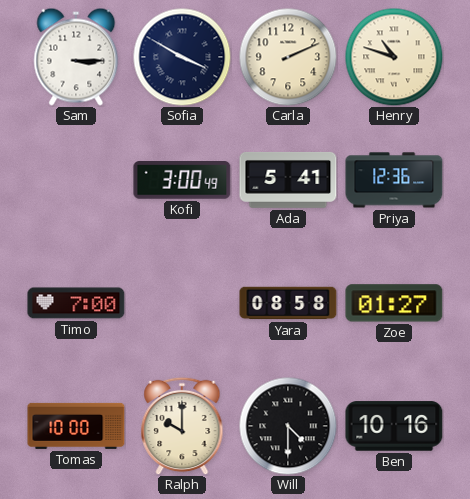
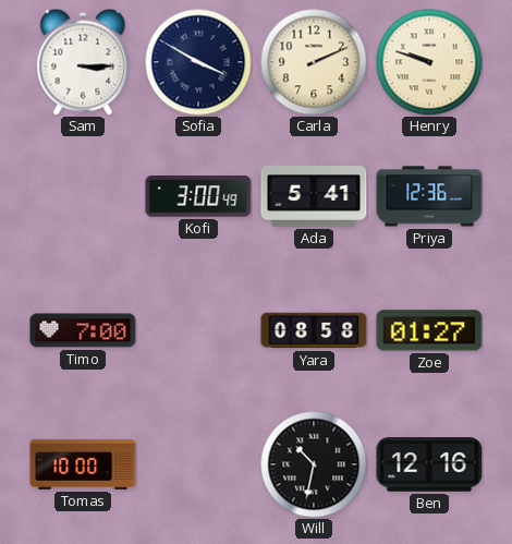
Henry: 10:48 -> 9:48 (429, 62)
Ralph: 10:00 -> none (182, 426)
Will: 4:30 -> 10:32 (314, 464)
Ben: 10:16 -> 12:16 (429, 464)
